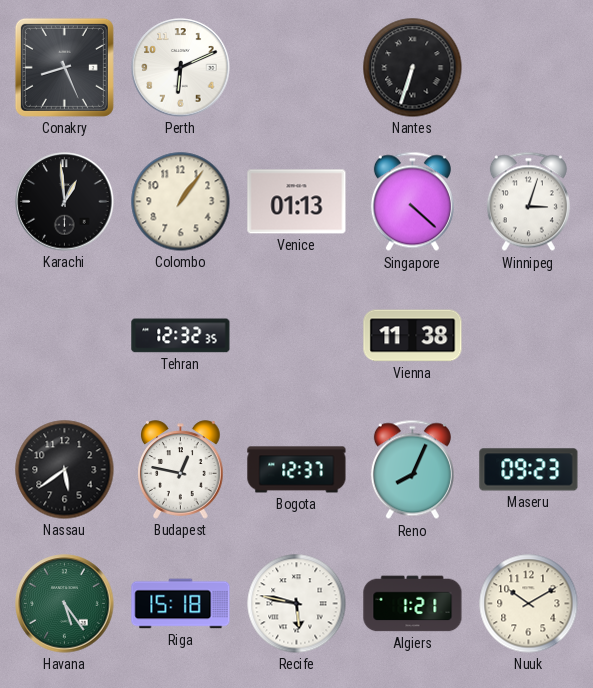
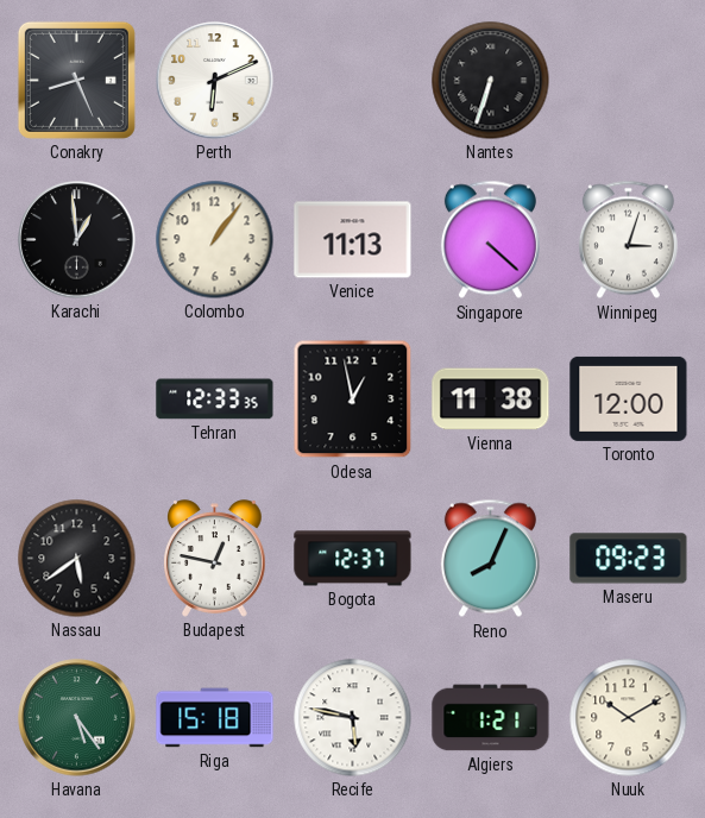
Venice: 01:13 -> 11:13 (353, 240)
Tehran: 12:32 -> 12:33 (215, 399)
Odesa: none -> 12:58 (353, 399)
Toronto: none -> 12:00 (629, 398)
